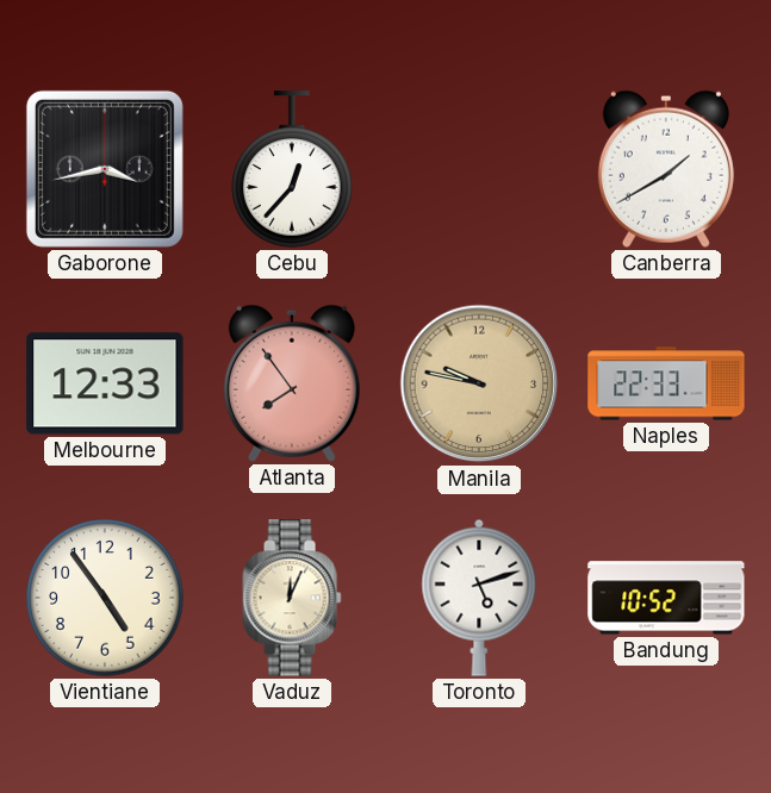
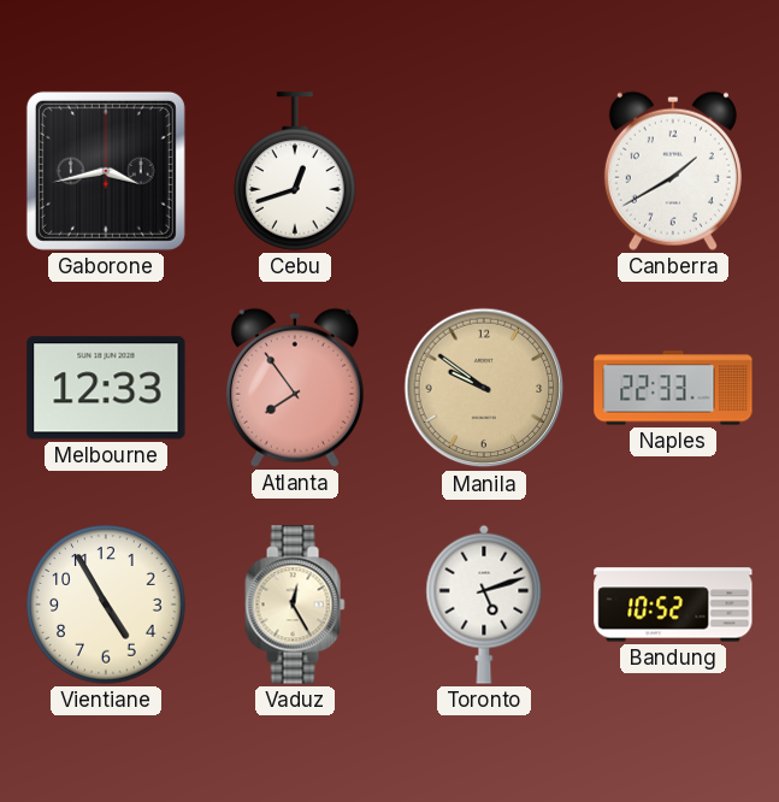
Cebu: 12:37 -> 12:42 (295, 171)
Manila: 9:47 -> 9:51 (484, 388)
Vientiane: 4:54 -> 4:55 (106, 605)
Vaduz: 12:04 -> 12:25 (295, 605)
